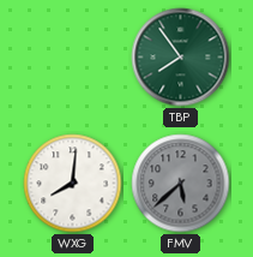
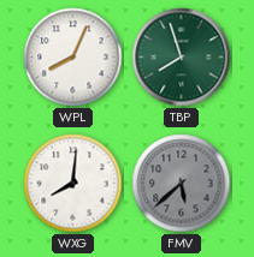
WPL: none -> 8:04 (73, 58)
TBP: 7:54 -> 7:57 (182, 58)
